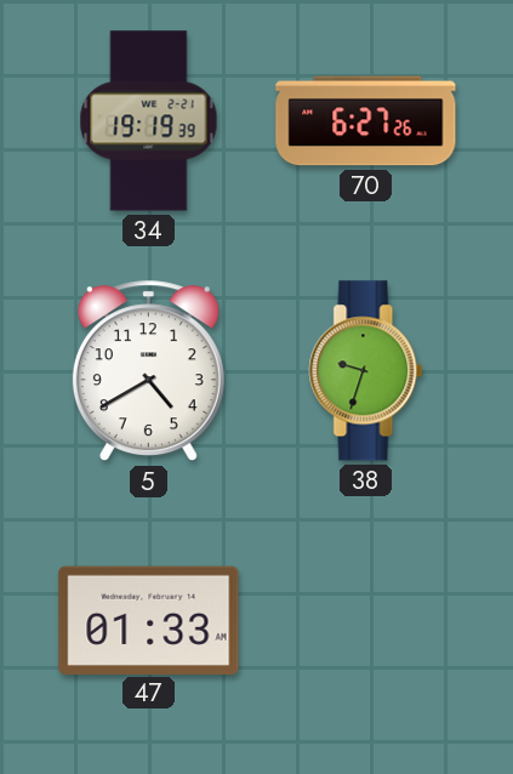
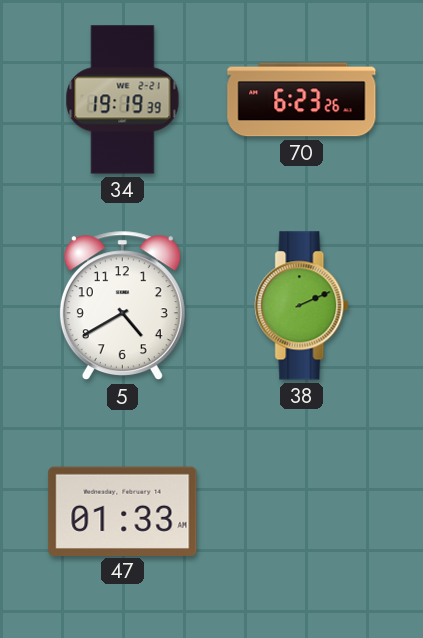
70: 6:27 -> 6:23 (302, 100)
38: 9:33 -> 2:11 (302, 306)
